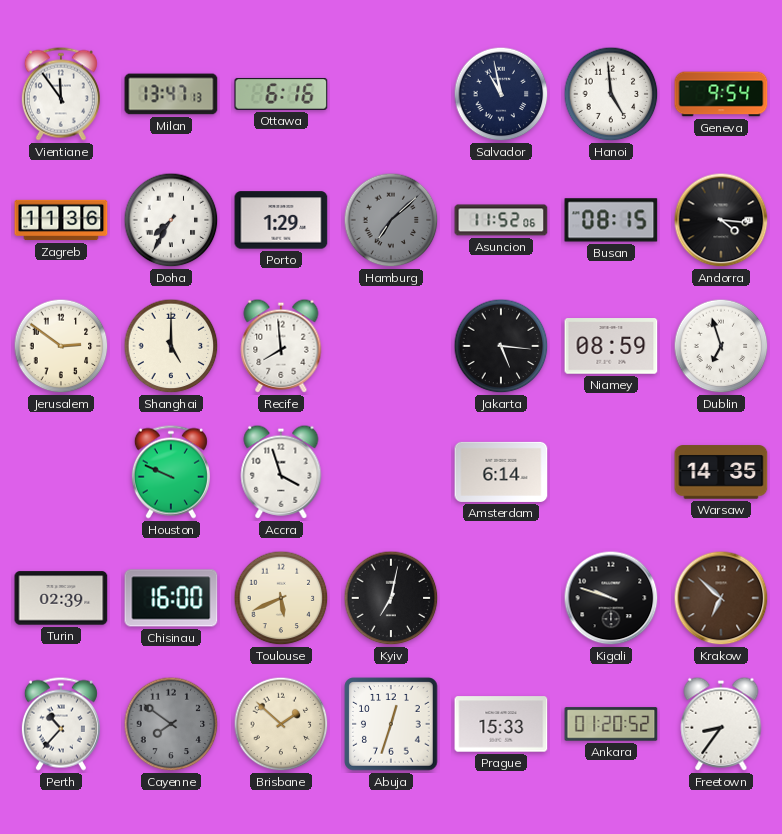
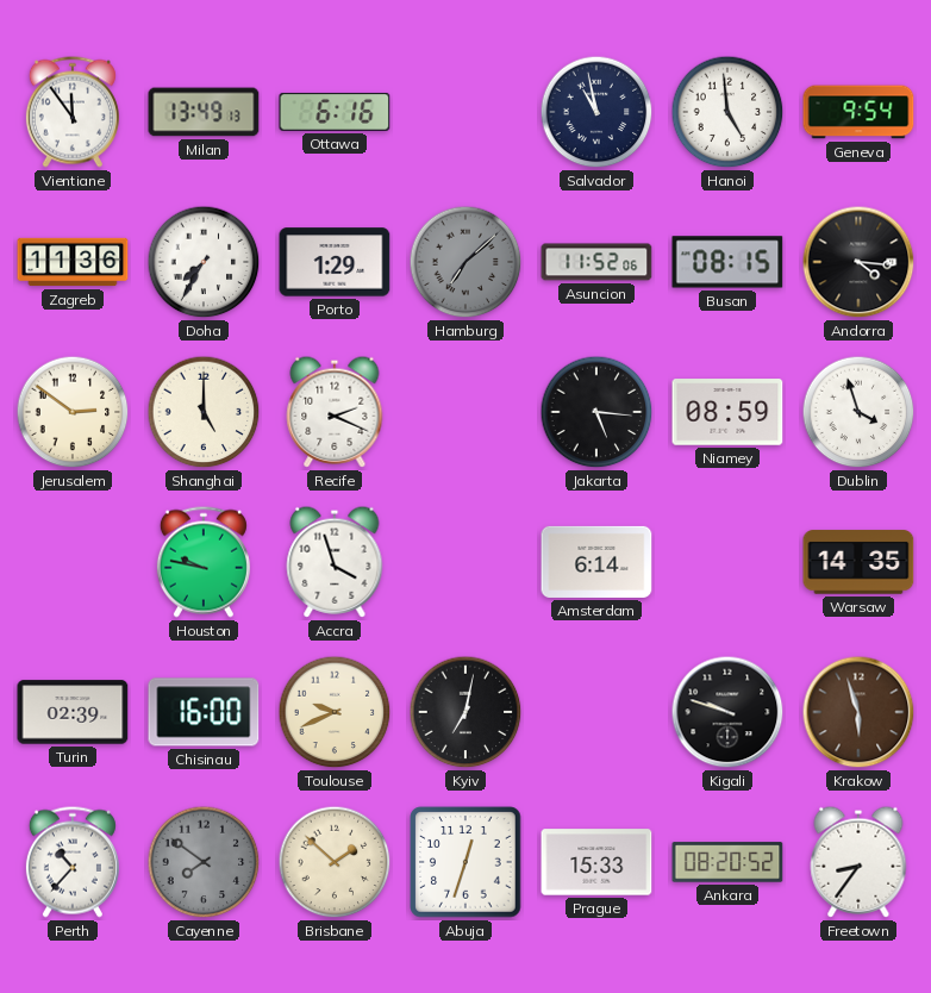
Milan: 13:47 -> 13:49 (204, 112)
Recife: 7:59 -> 2:19 (335, 412)
Dublin: 6:57 -> 3:57 (858, 412)
Houston: 9:49 -> 9:47 (204, 562)
Toulouse: 5:41 -> 9:41 (335, 712)
Krakow: 6:52 -> 5:57 (858, 712)
Ankara: 01:20 -> 08:20 (727, 862)
